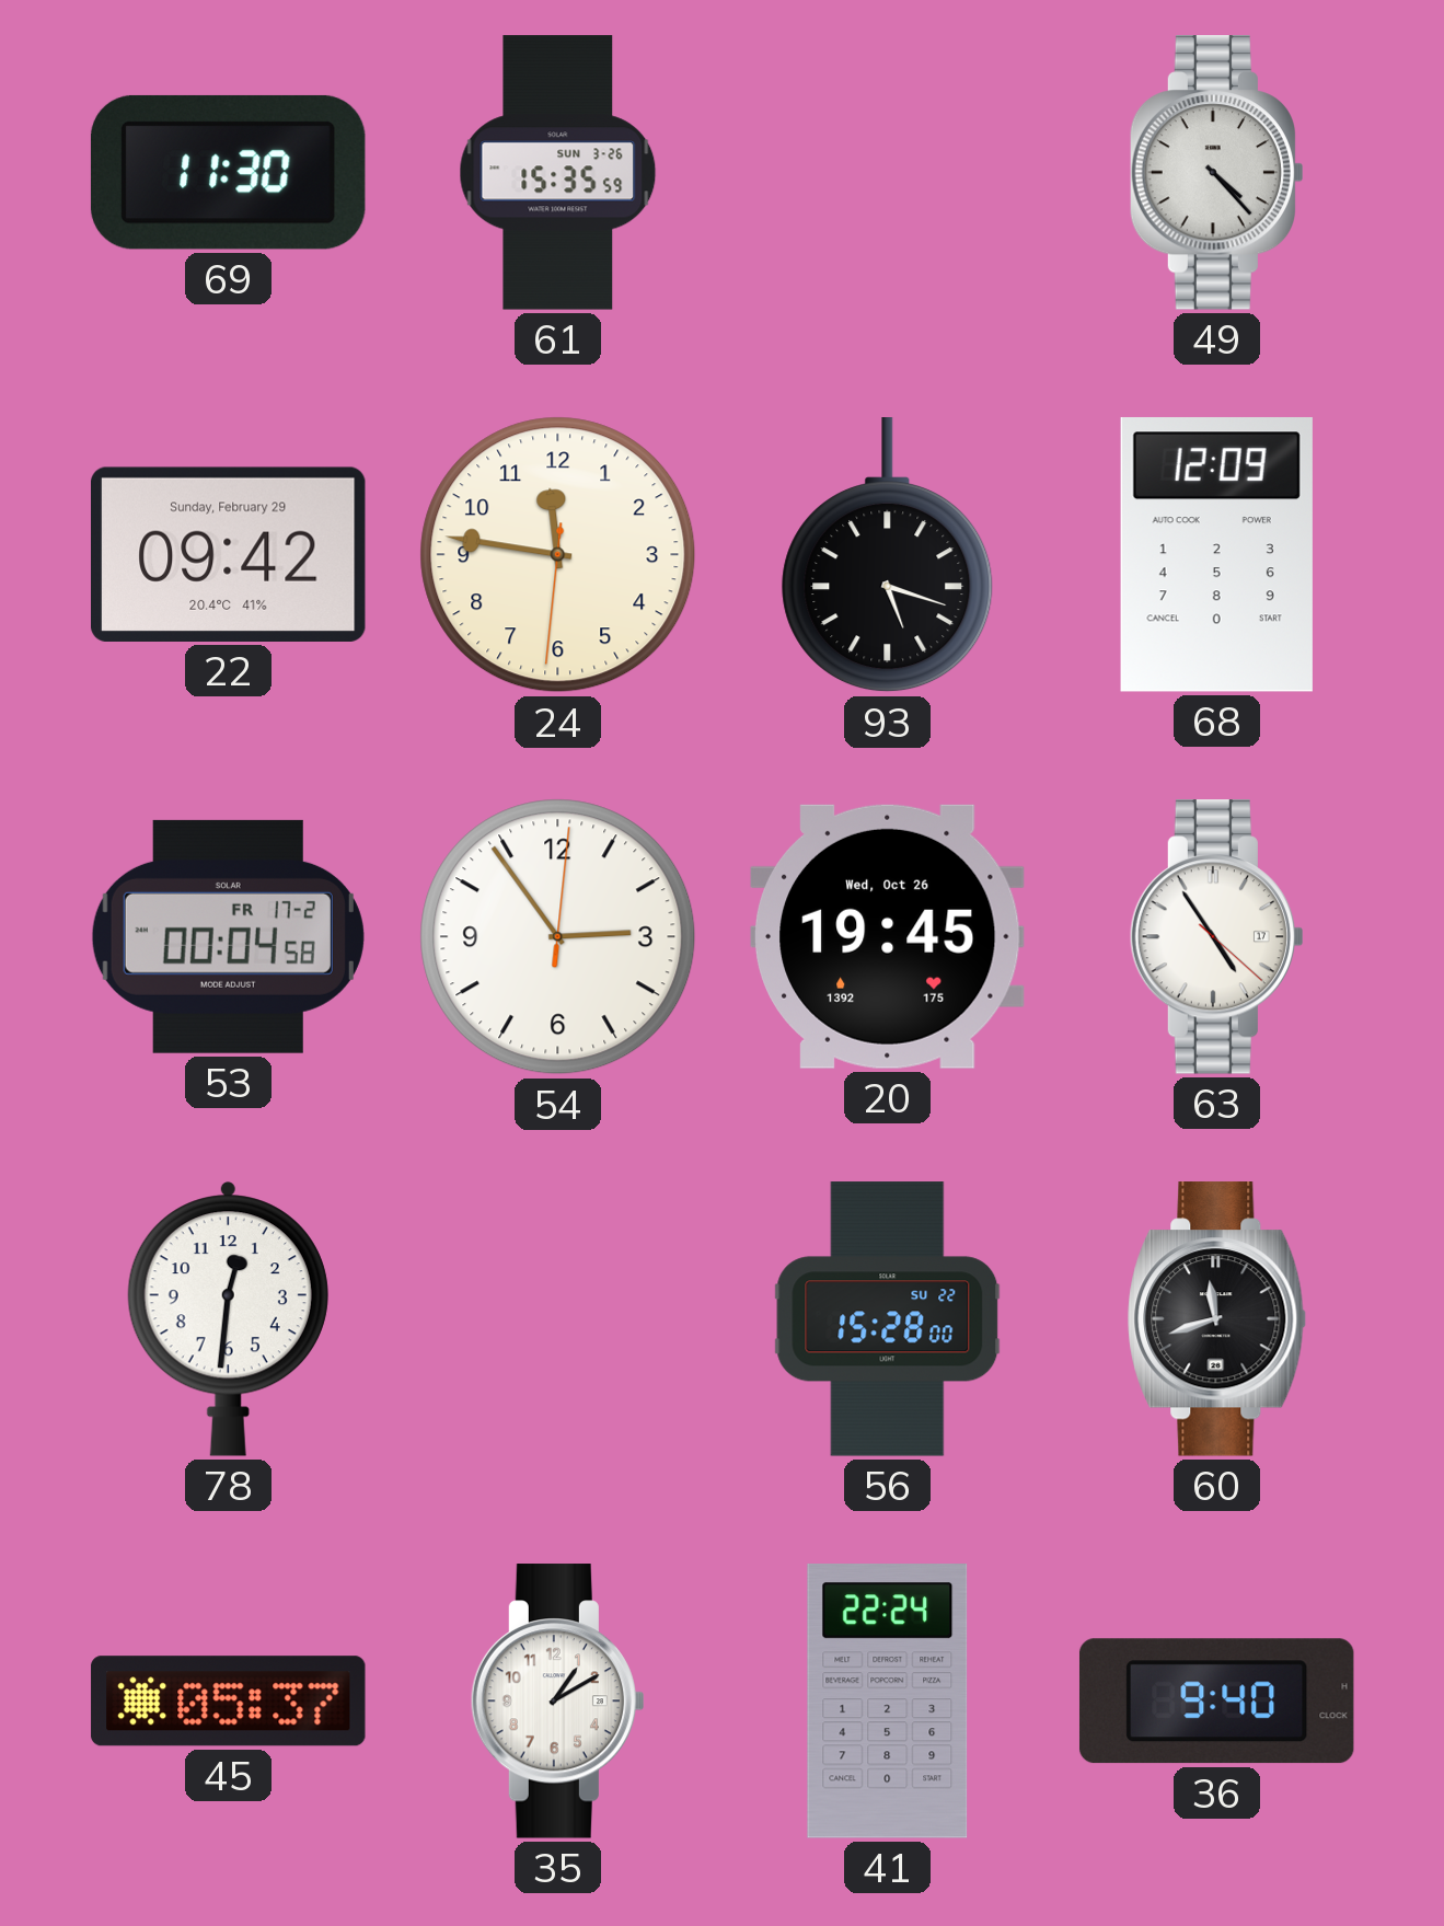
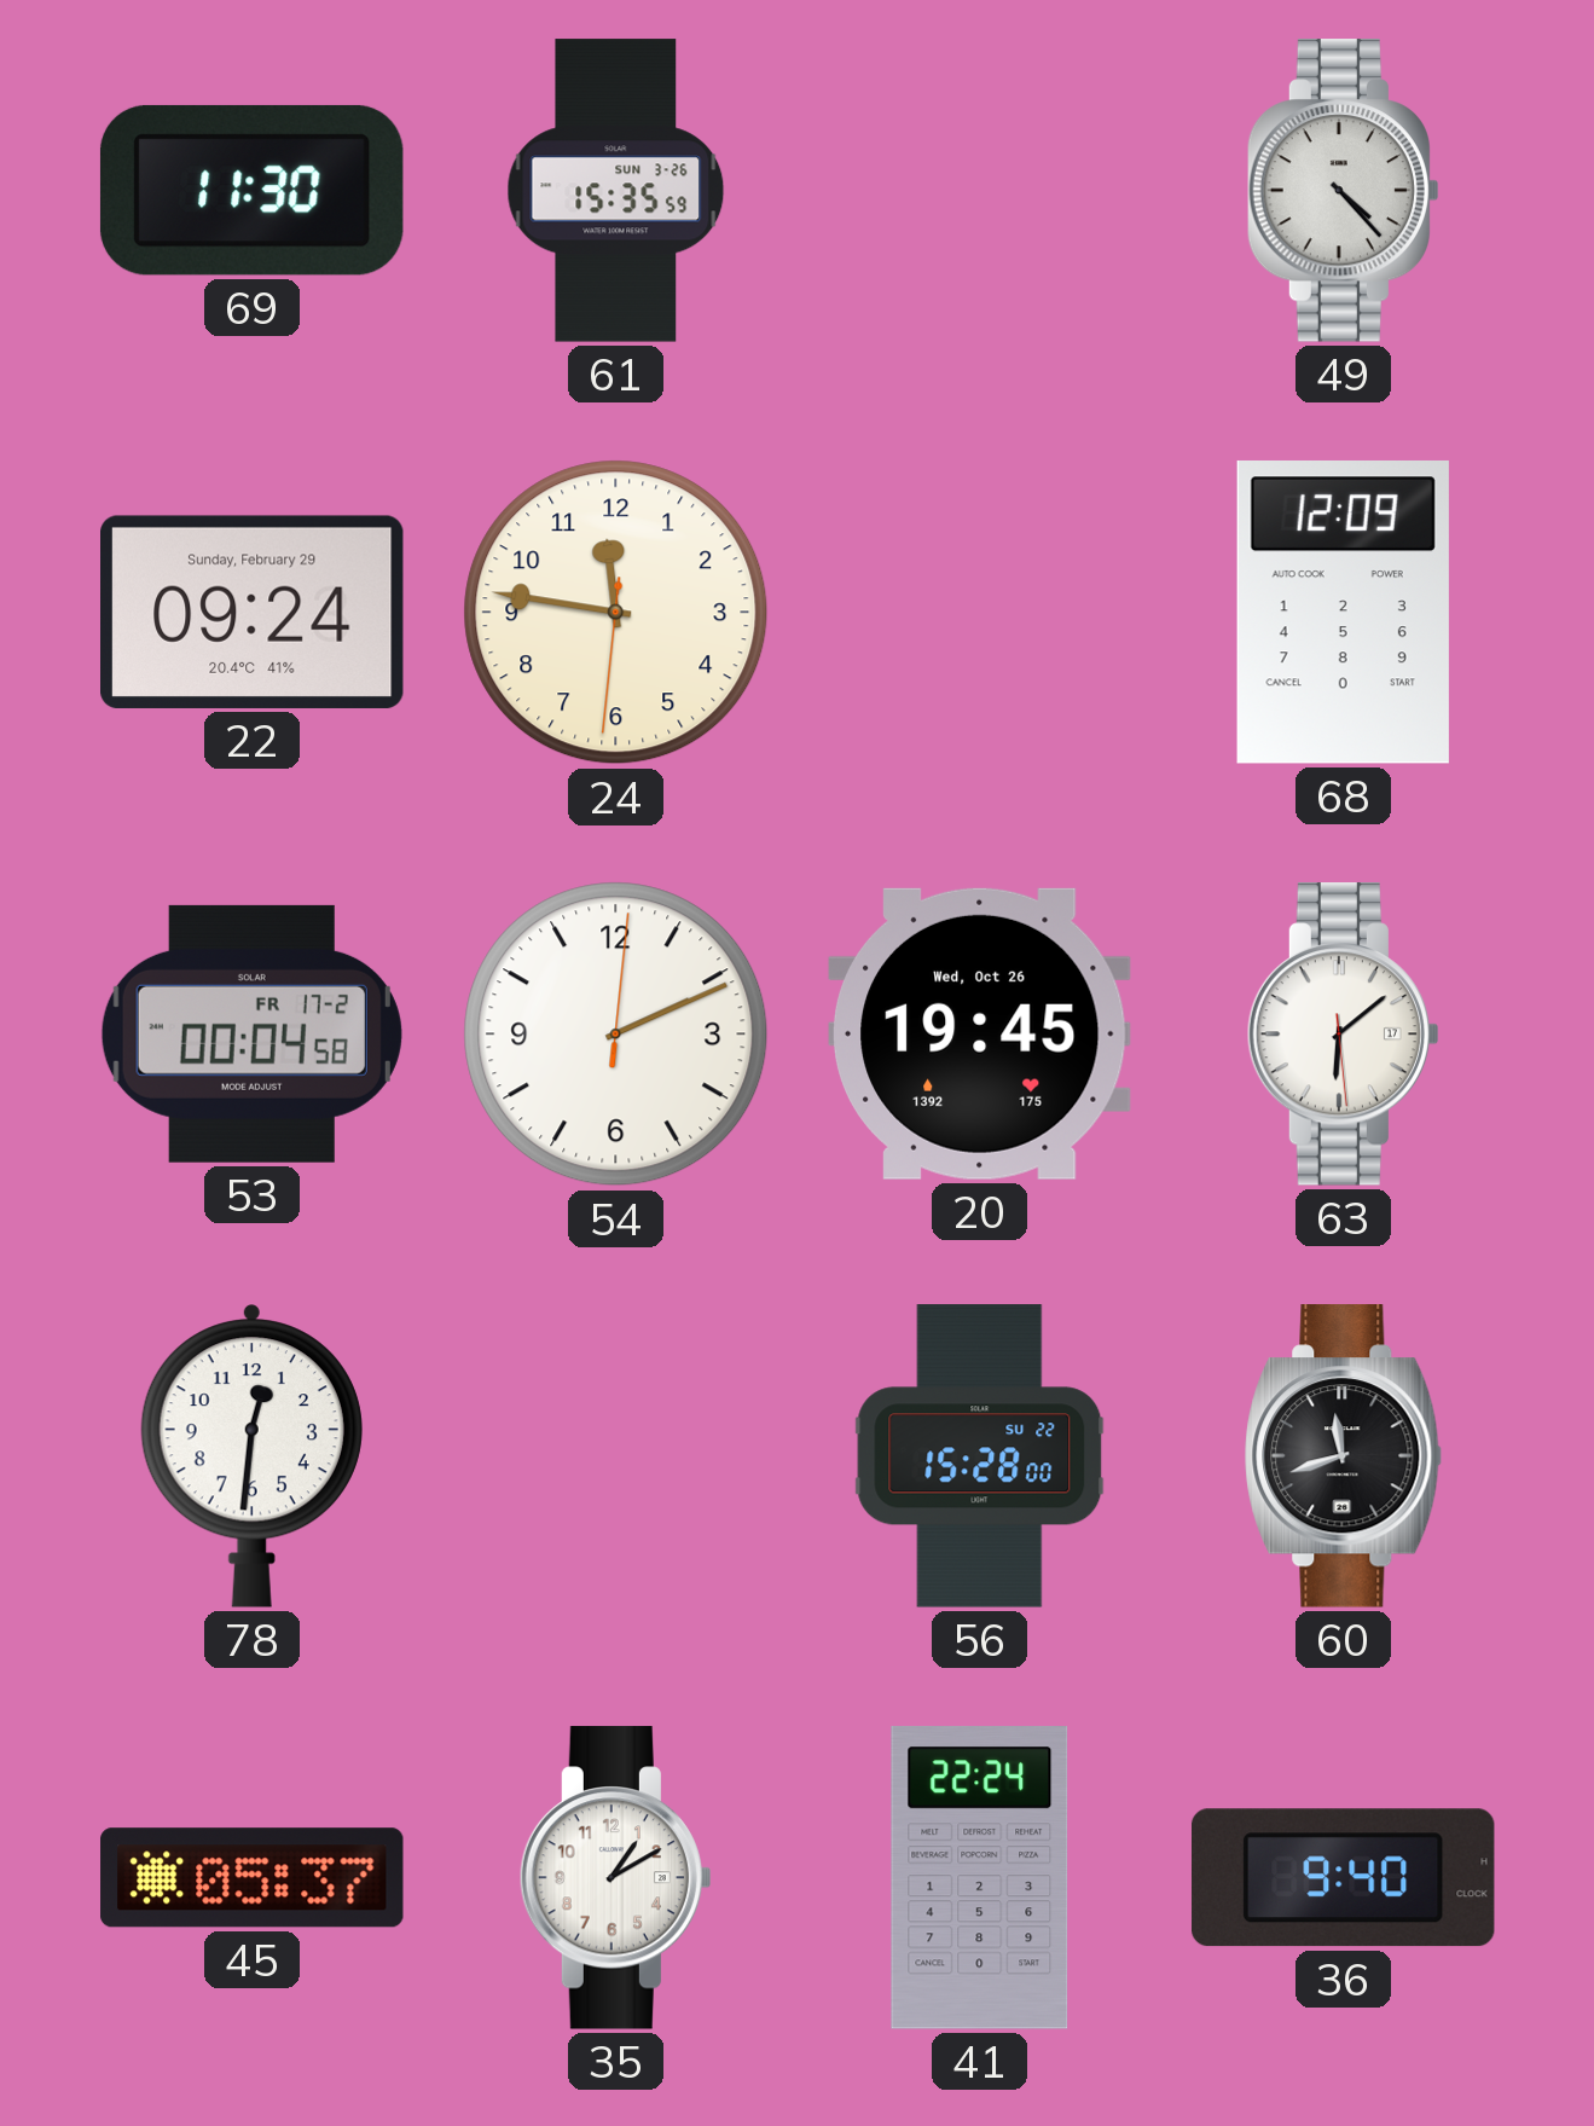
22: 09:42 -> 09:24 (253, 612)
93: 5:18 -> none (888, 556)
54: 2:54 -> 2:11 (616, 1035)
63: 4:54 -> 6:08 (1343, 1035)
